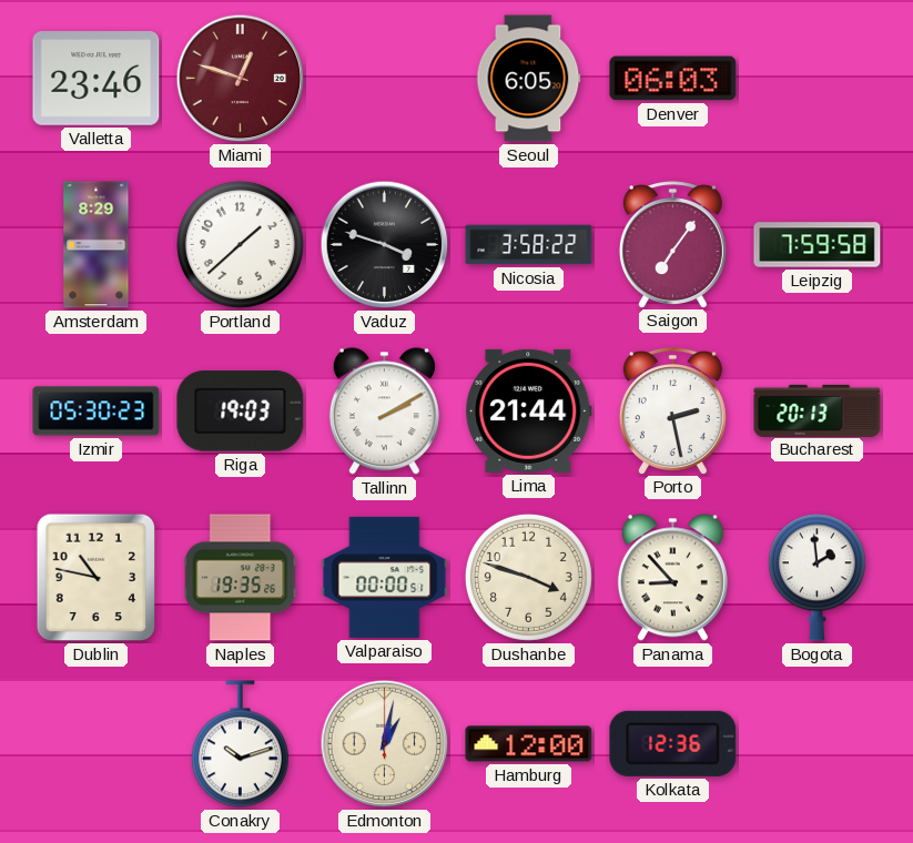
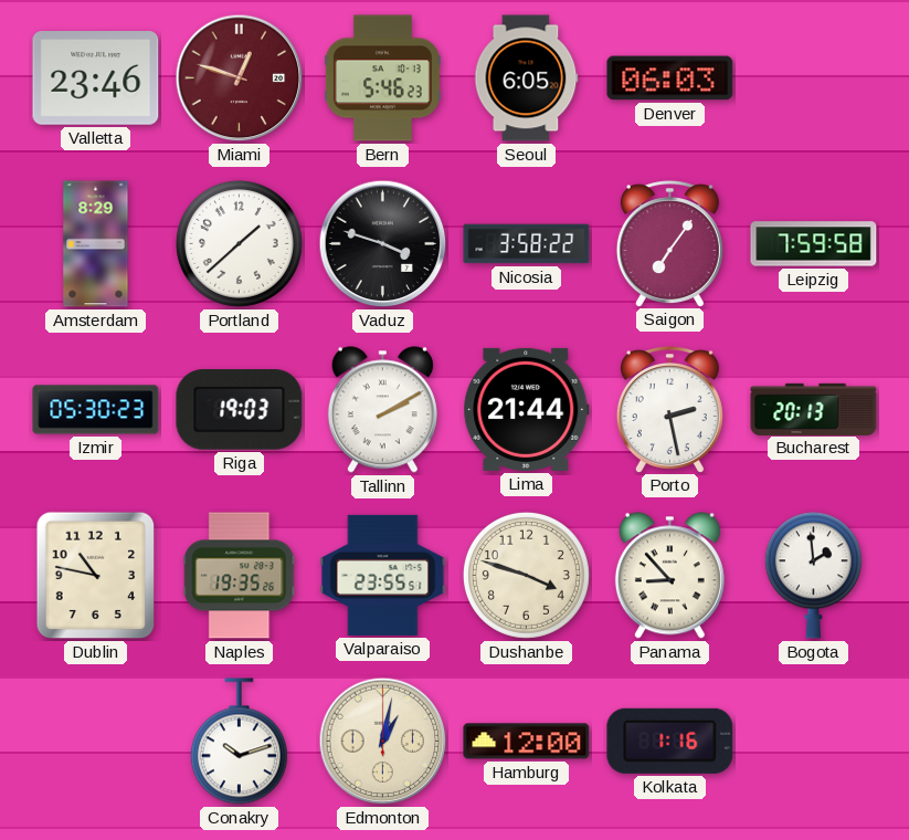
Bern: none -> 5:46 (382, 78)
Valparaiso: 00:00 -> 23:55 (383, 575)
Kolkata: 12:36 -> 1:16 (670, 741)
